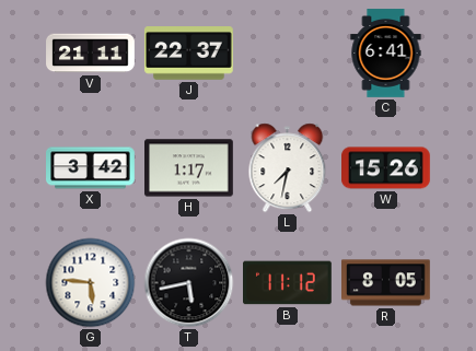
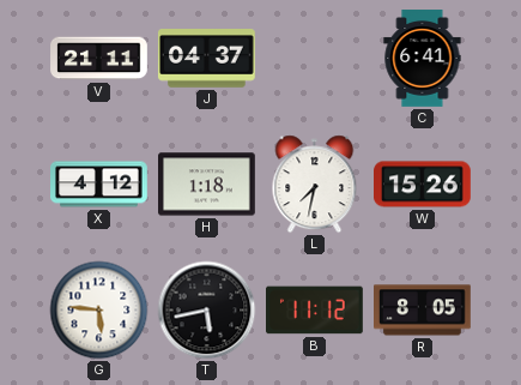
J: 22:37 -> 04:37 (207, 59)
X: 3:42 -> 4:12 (99, 185)
H: 1:17 -> 1:18 (207, 185)
